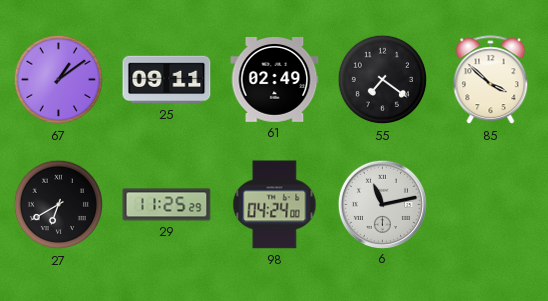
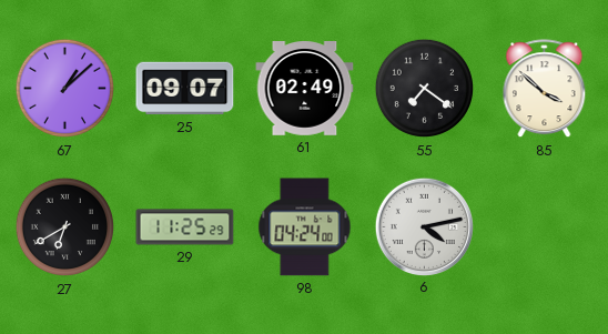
67: 1:09 -> 1:08 (65, 89)
25: 09:11 -> 09:07 (185, 89)
6: 11:13 -> 4:13 (424, 226)
